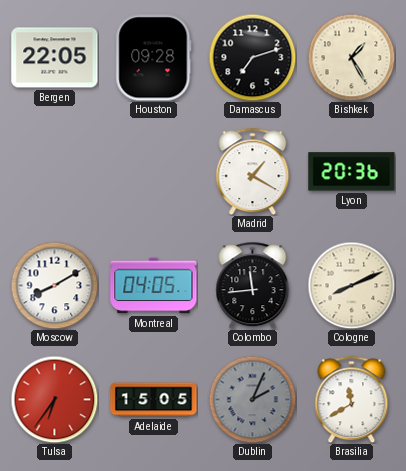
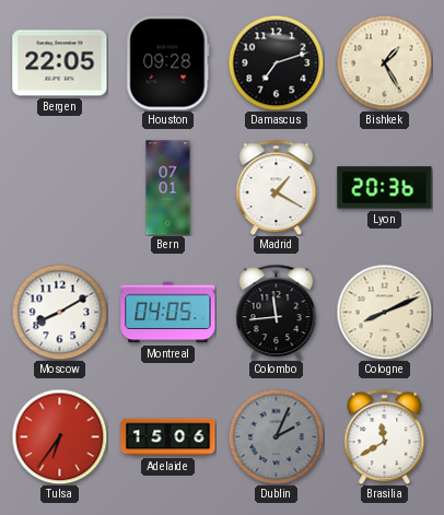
Bern: none -> 07:01 (168, 188)
Adelaide: 15:05 -> 15:06 (168, 437)
